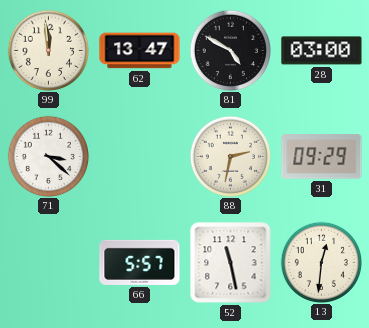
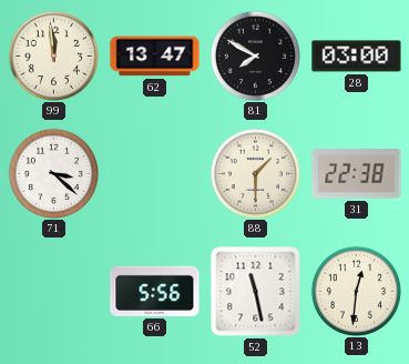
81: 4:50 -> 7:50 (255, 55)
88: 2:32 -> 1:30 (255, 173)
31: 09:29 -> 22:38 (357, 174)
66: 5:57 -> 5:56 (155, 291)
